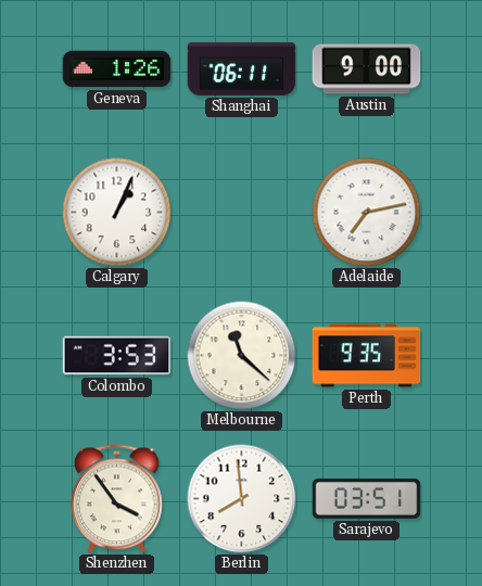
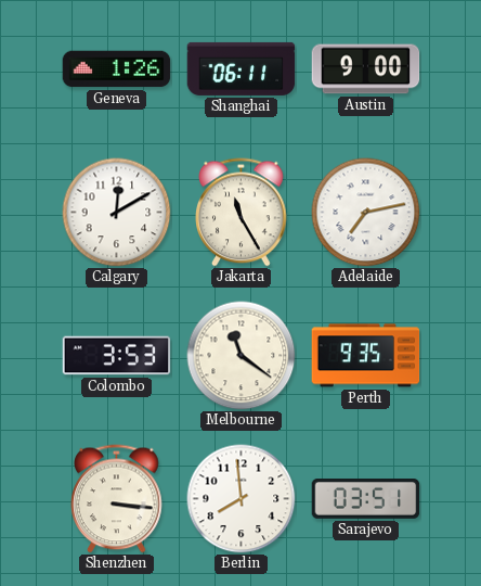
Calgary: 1:04 -> 12:10 (117, 213)
Jakarta: none -> 11:25 (242, 213)
Melbourne: 11:22 -> 11:21 (242, 356)
Shenzhen: 3:54 -> 3:16 (117, 499)
